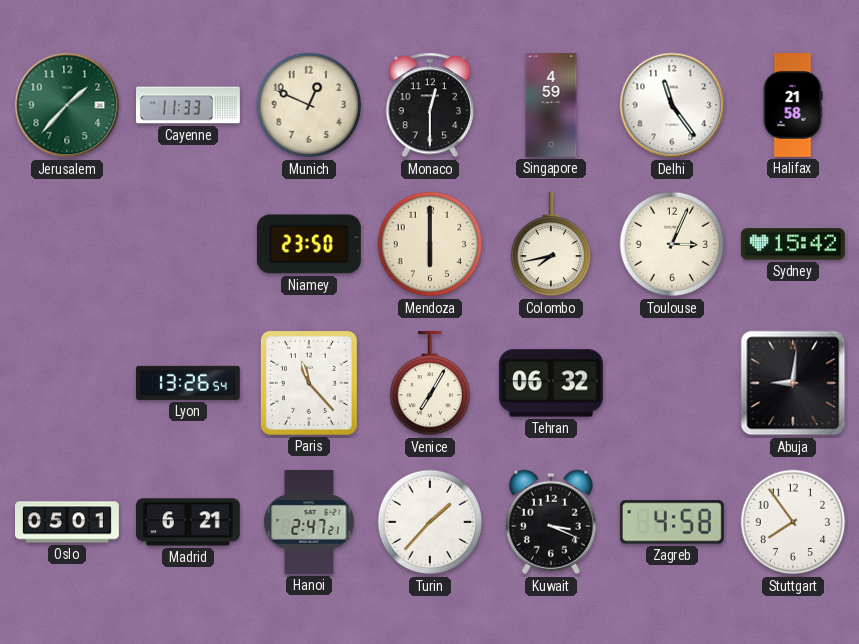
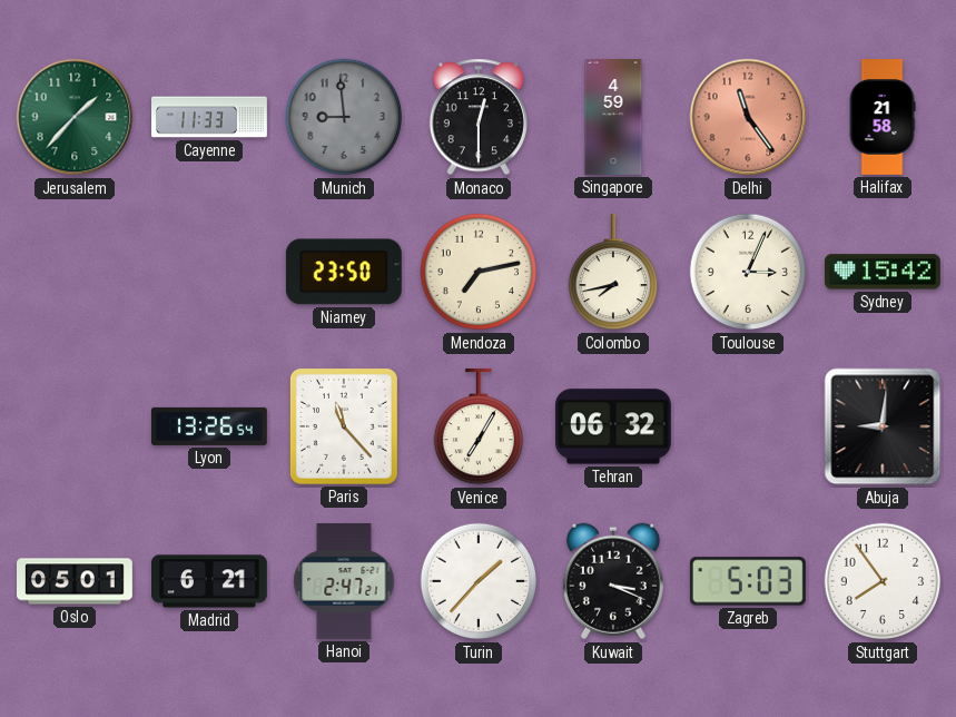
Munich: 12:49 -> 8:59 (344, 117)
Munich dial: cream -> grey (344, 117)
Delhi dial: white -> salmon (748, 117)
Mendoza: 6:00 -> 7:13 (479, 272)
Zagreb: 4:58 -> 5:03 (748, 581)
